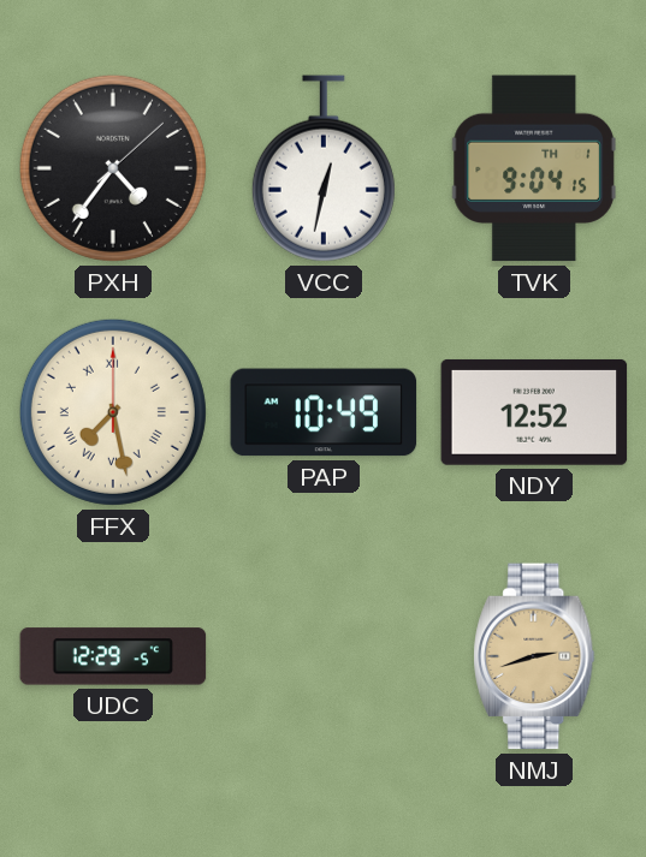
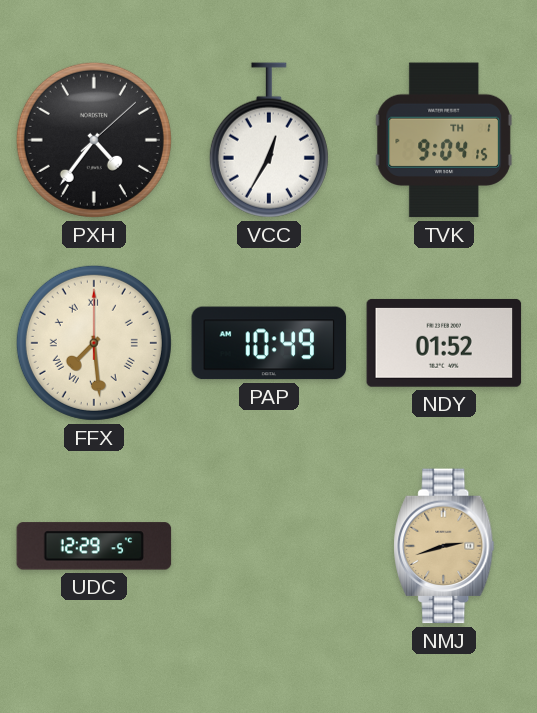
VCC: 12:32 -> 12:35 (269, 140)
FFX: 7:28 -> 7:29 (94, 343)
NDY: 12:52 -> 01:52 (444, 343)
